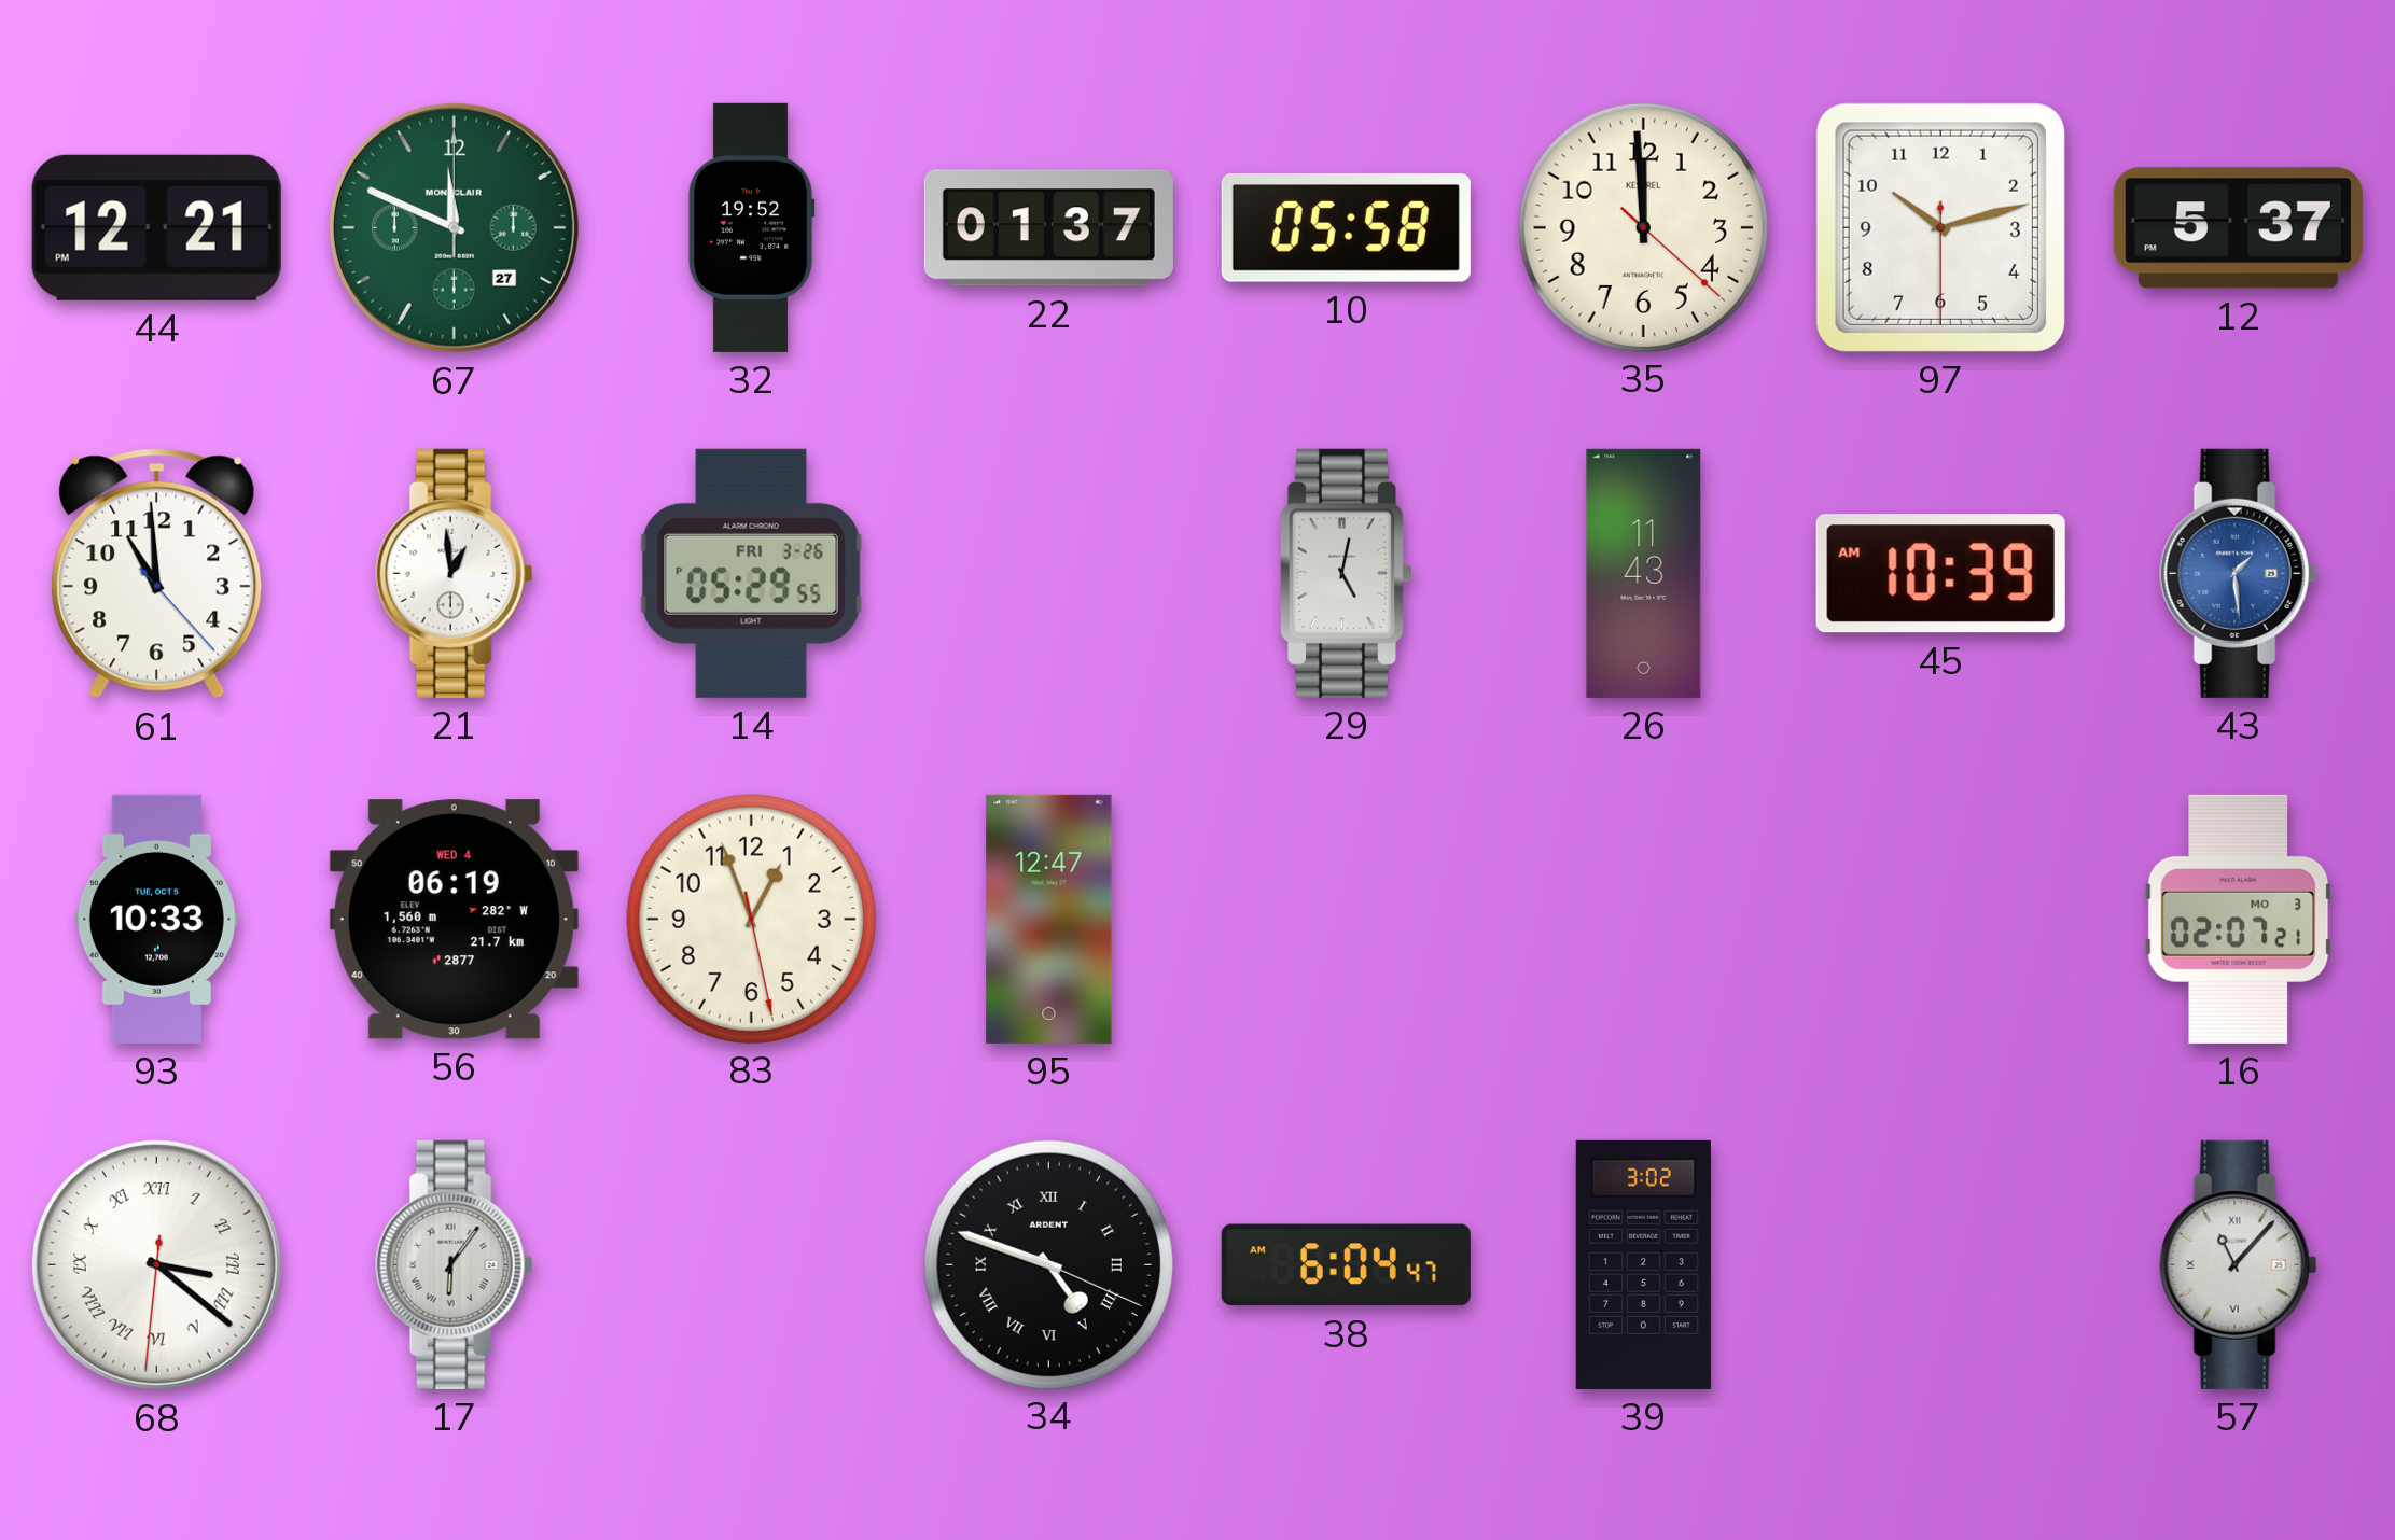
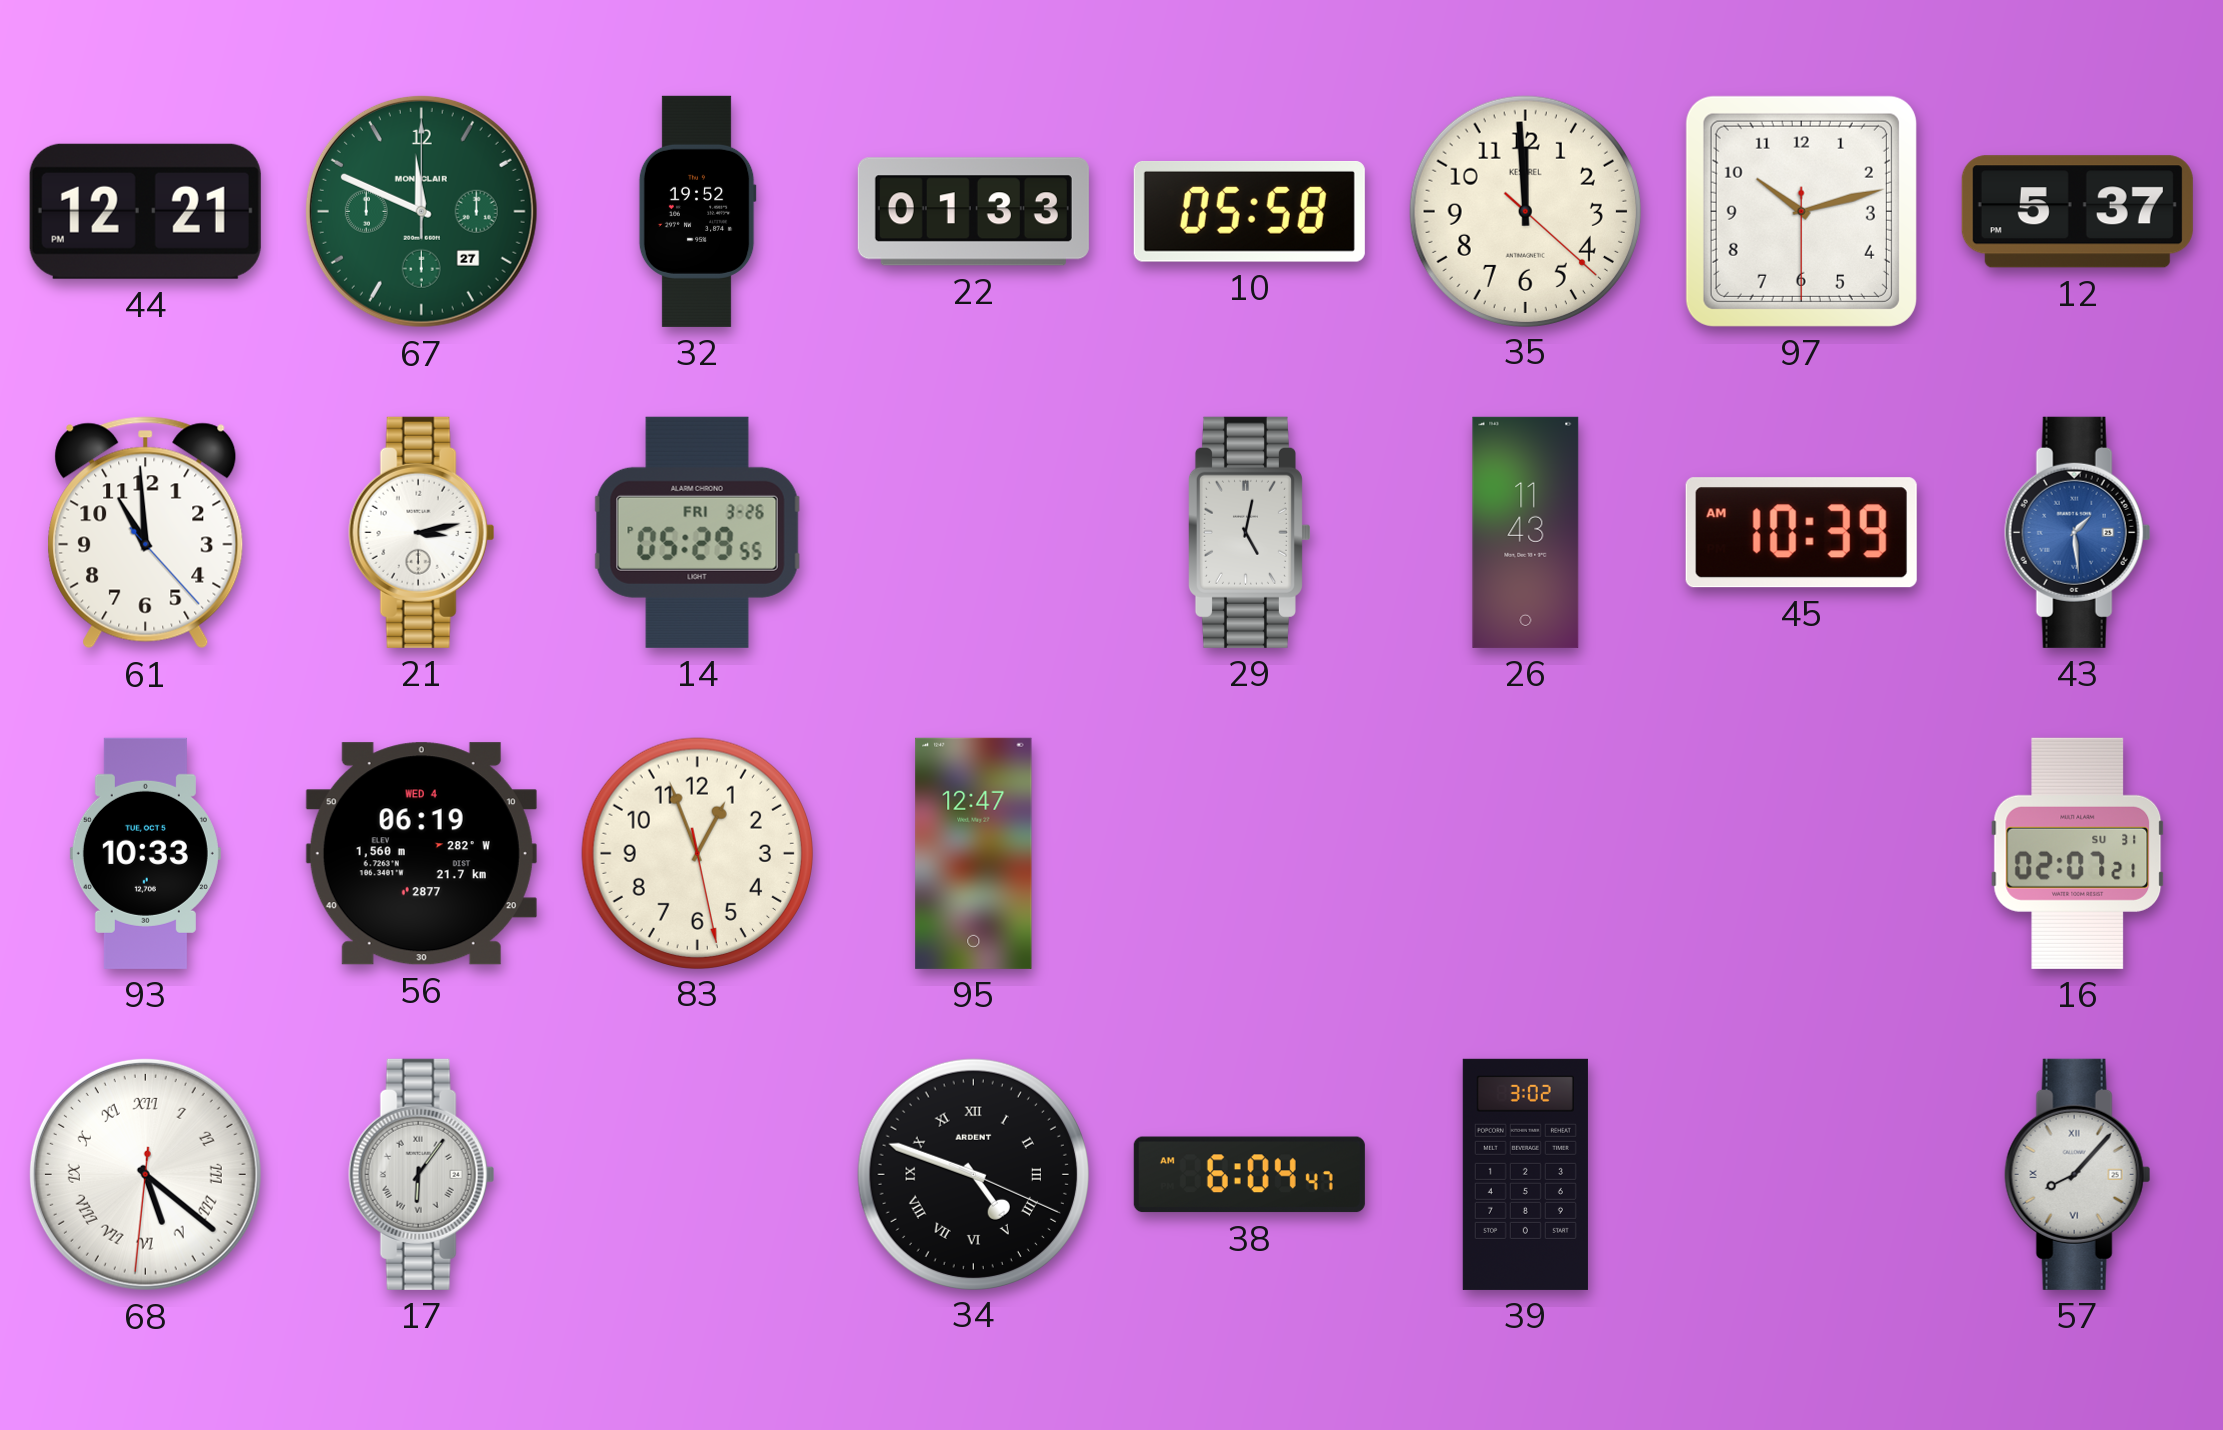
22: 01:37 -> 01:33 (973, 212)
21: 12:59 -> 3:13 (422, 532)
16 date: MO 3 -> SU 31 (2078, 853)
68: 3:21 -> 5:21 (145, 1174)
57: 11:07 -> 8:07 (2078, 1174)
